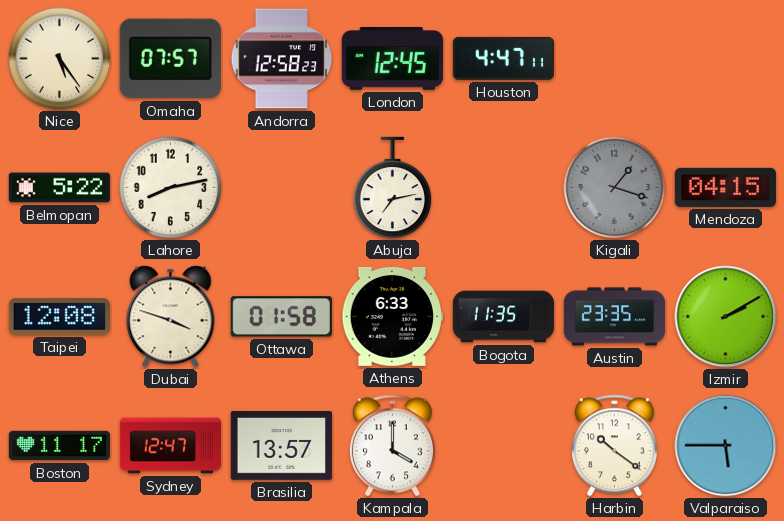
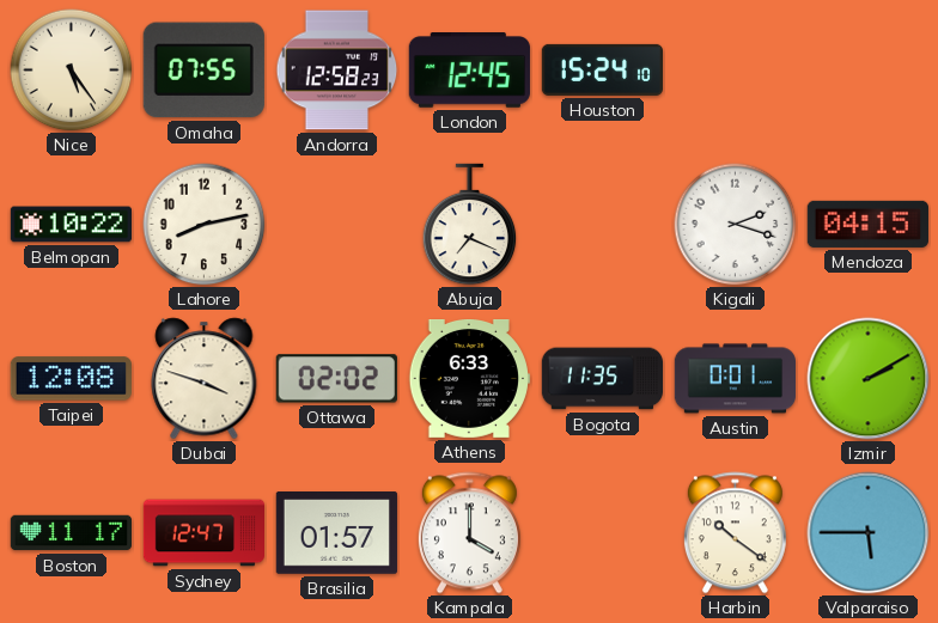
Omaha: 07:57 -> 07:55 (203, 71)
Houston: 4:47 -> 15:24 (602, 69)
Belmopan: 5:22 -> 10:22 (71, 225)
Abuja: 7:13 -> 7:19 (470, 225)
Kigali: 1:18 -> 2:18 (736, 225)
Kigali dial: grey -> white (736, 225)
Ottawa: 01:58 -> 02:02 (336, 379)
Austin: 23:35 -> 0:01 (735, 379)
Brasilia: 13:57 -> 01:57 (336, 533)
